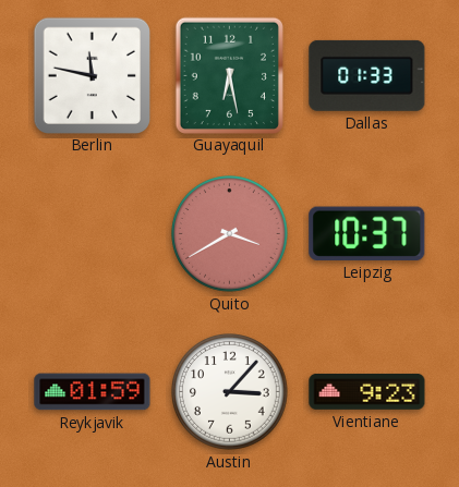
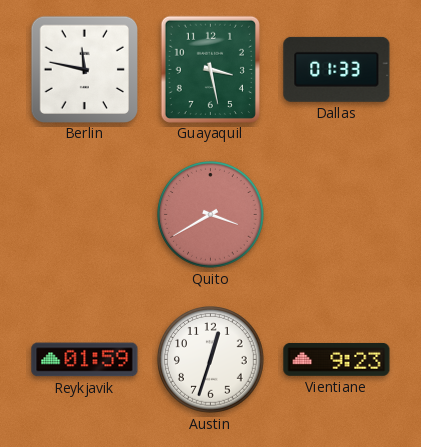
Guayaquil: 6:28 -> 3:28 (210, 69)
Leipzig: 10:37 -> none (367, 233)
Austin: 3:07 -> 12:33 (211, 360)
